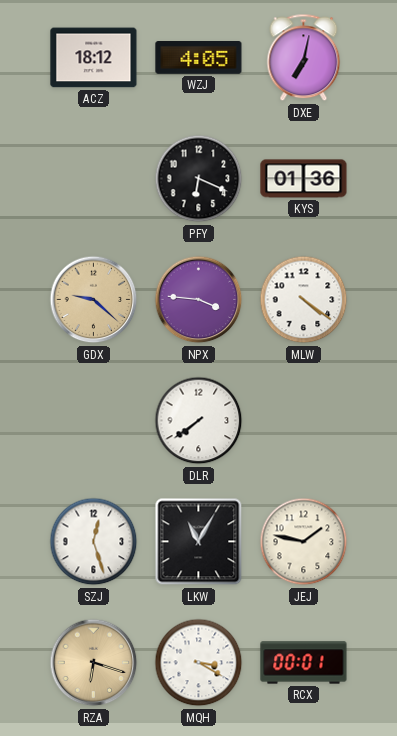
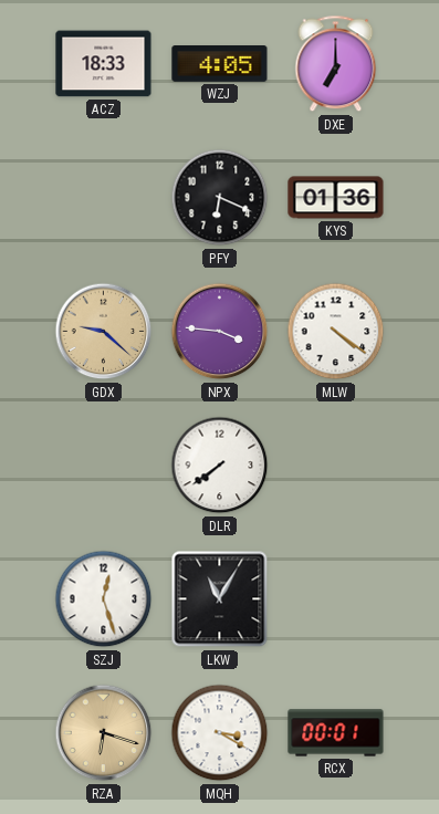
ACZ: 18:12 -> 18:33 (104, 64)
DXE: 7:02 -> 7:00 (336, 64)
JEJ: 1:47 -> none (304, 542)
